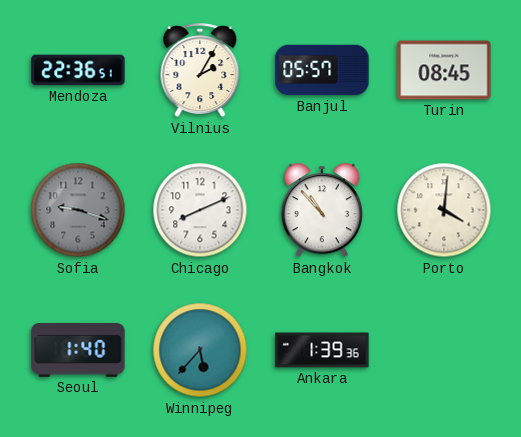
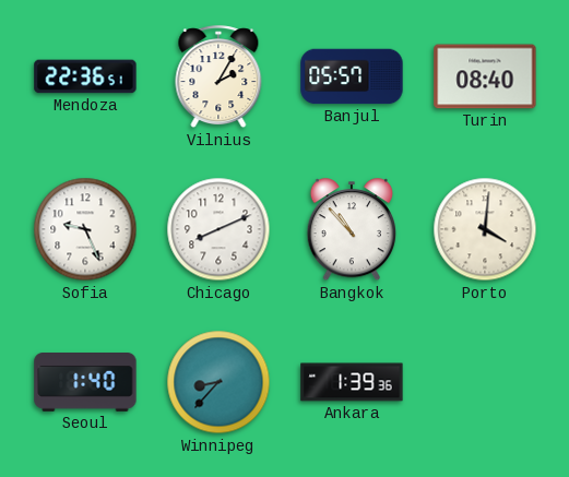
Turin: 08:45 -> 08:40 (485, 76)
Sofia: 9:18 -> 9:26 (85, 229)
Sofia dial: grey -> white (85, 229)
Winnipeg: 5:37 -> 8:37 (218, 382)
